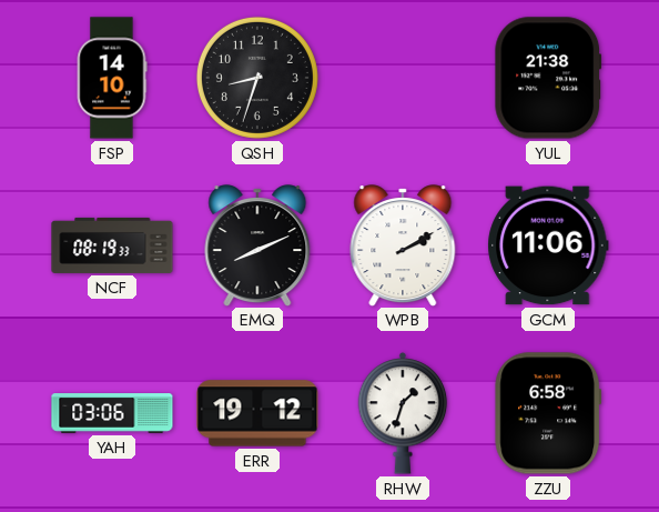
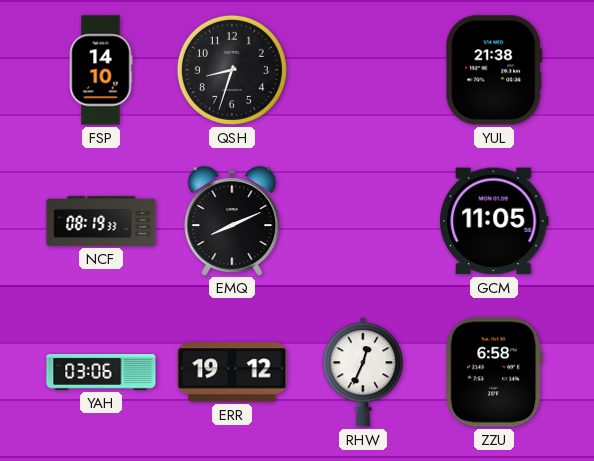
WPB: 2:10 -> none (403, 245)
GCM: 11:06 -> 11:05 (494, 221)
RHW: 1:33 -> 12:34 (363, 373)
